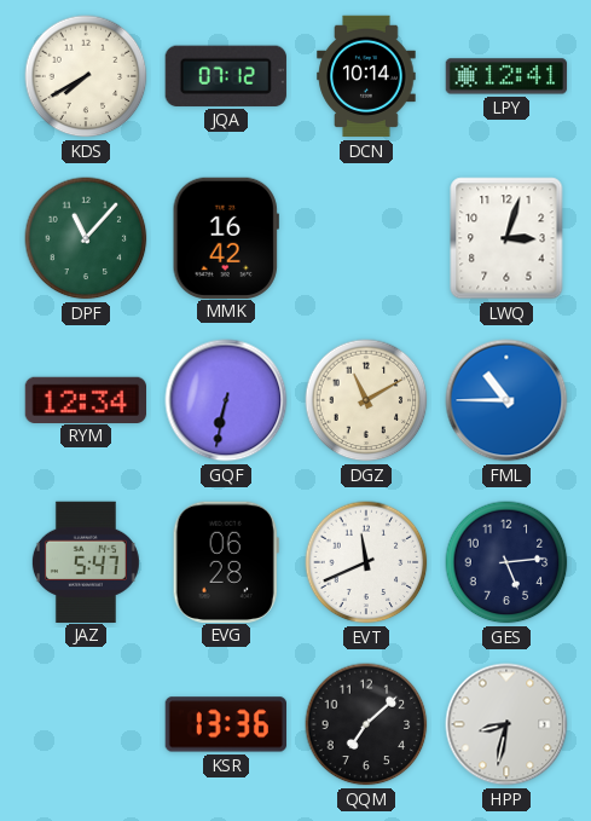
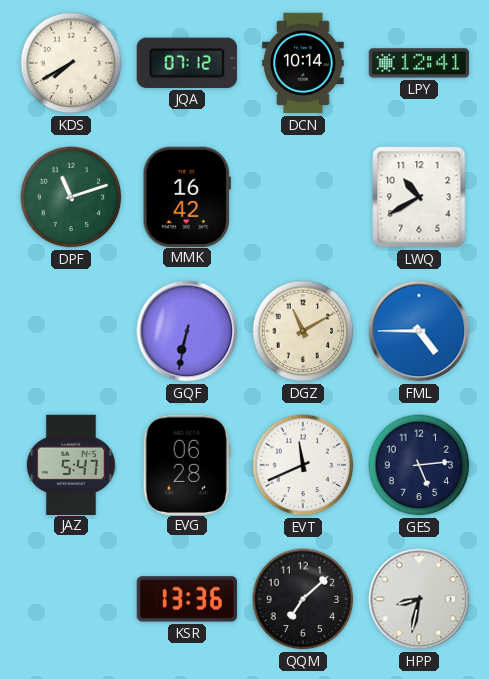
DPF: 11:07 -> 11:12 (71, 197)
LWQ: 3:03 -> 10:40 (419, 197)
RYM: 12:34 -> none (85, 399)
FML: 10:45 -> 4:45 (419, 331)
